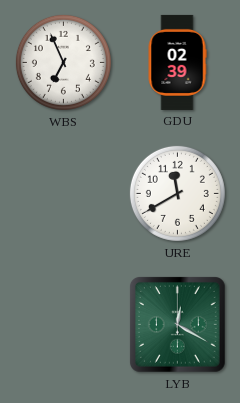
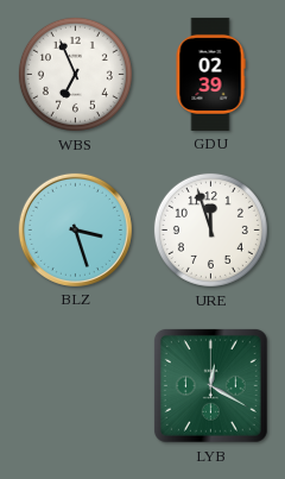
BLZ: none -> 3:27 (75, 229)
URE: 11:40 -> 11:57 (210, 229)
